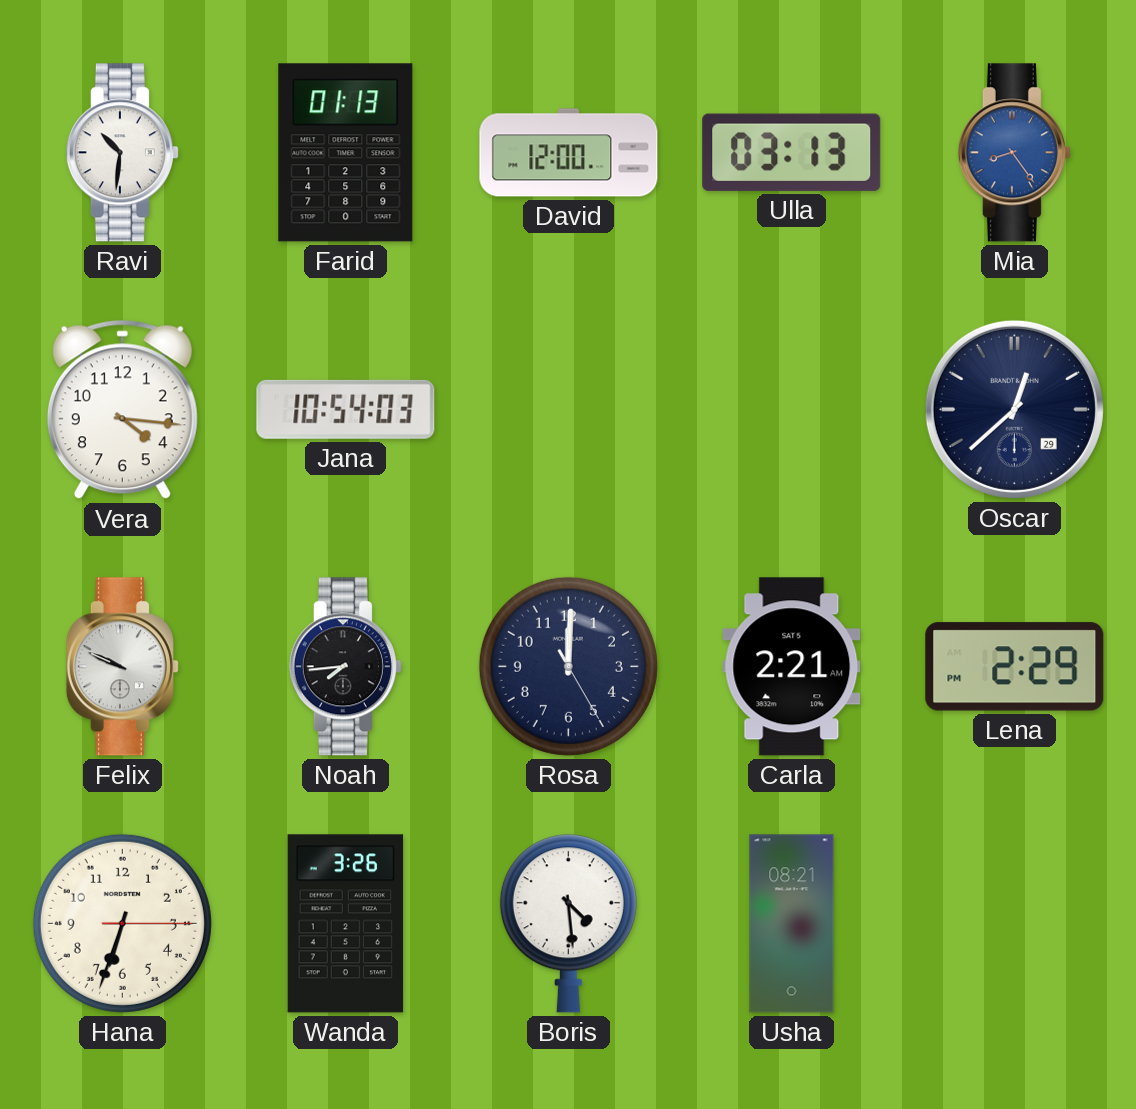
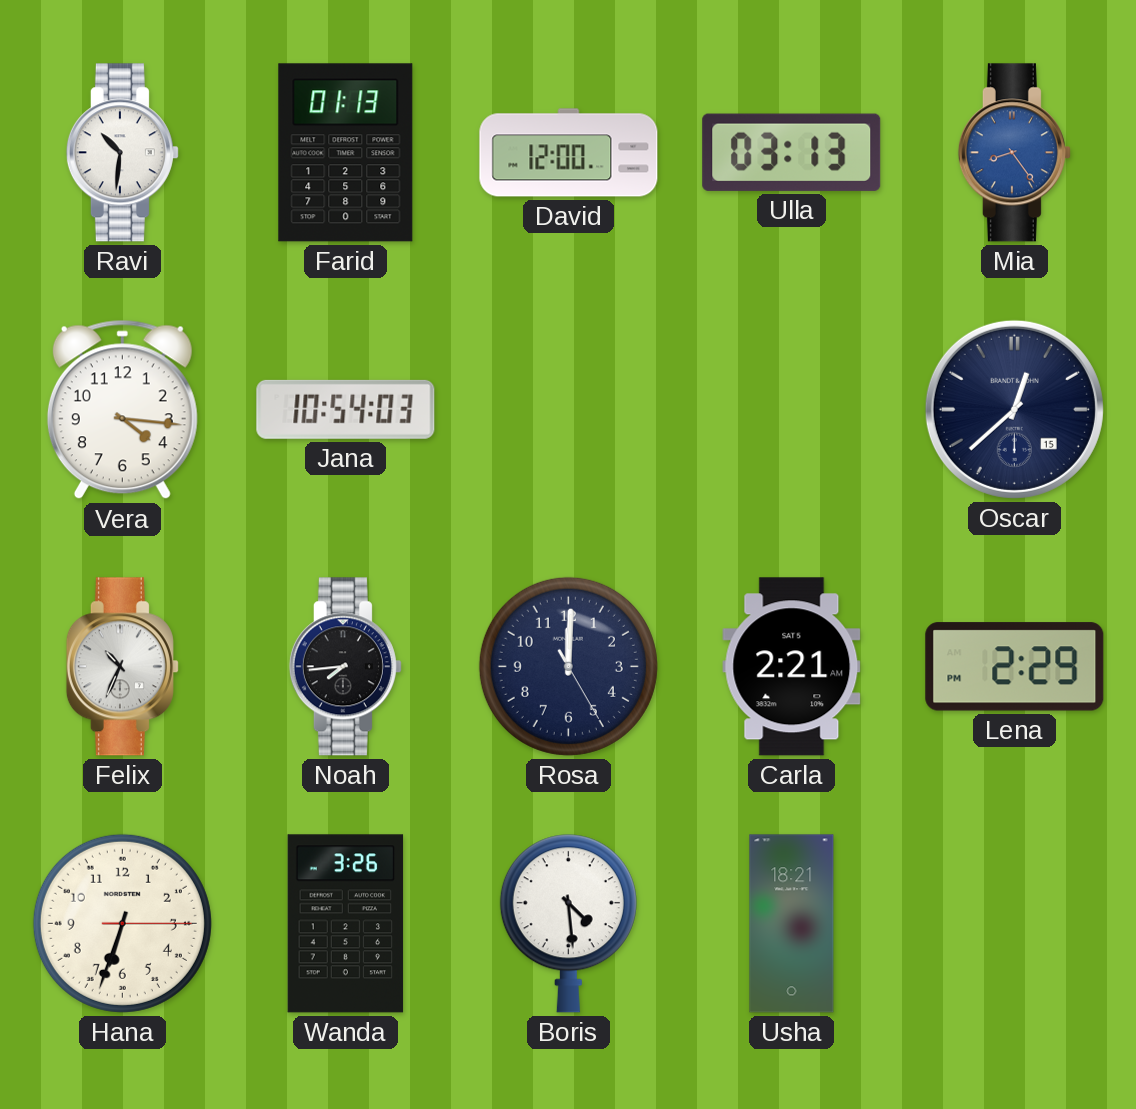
Oscar date: 29 -> 15 (1014, 409)
Felix: 9:49 -> 10:34 (122, 667)
Usha: 08:21 -> 18:21 (792, 924)
